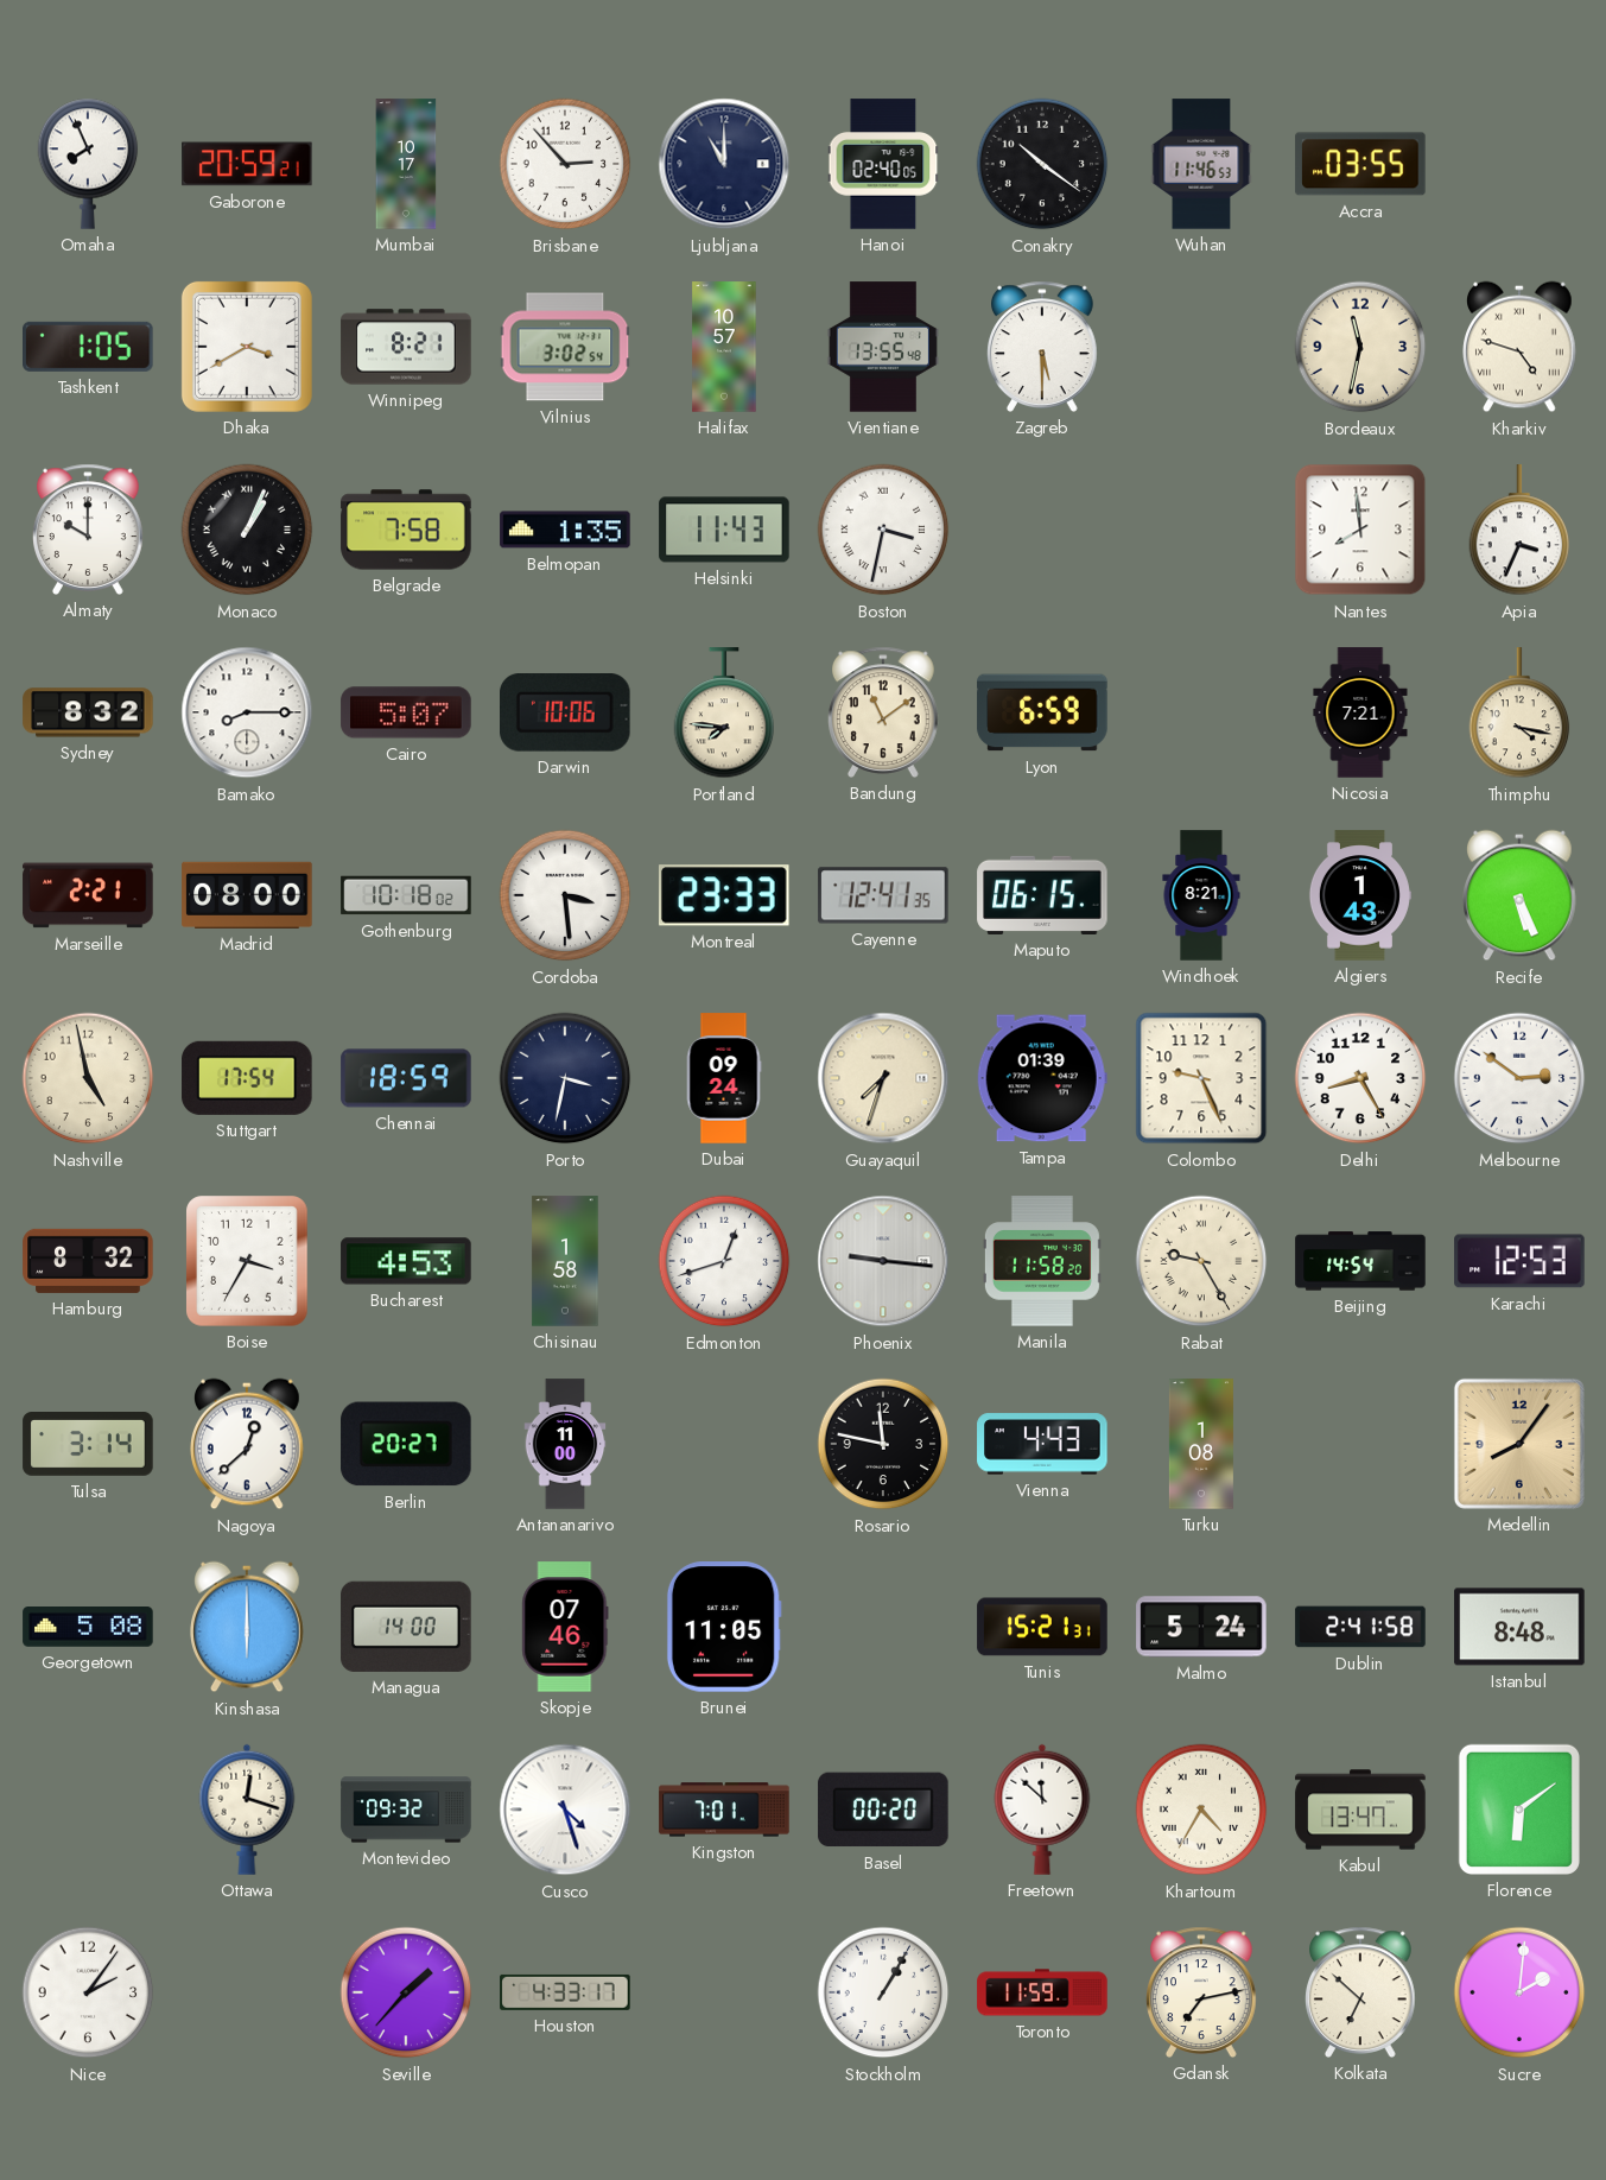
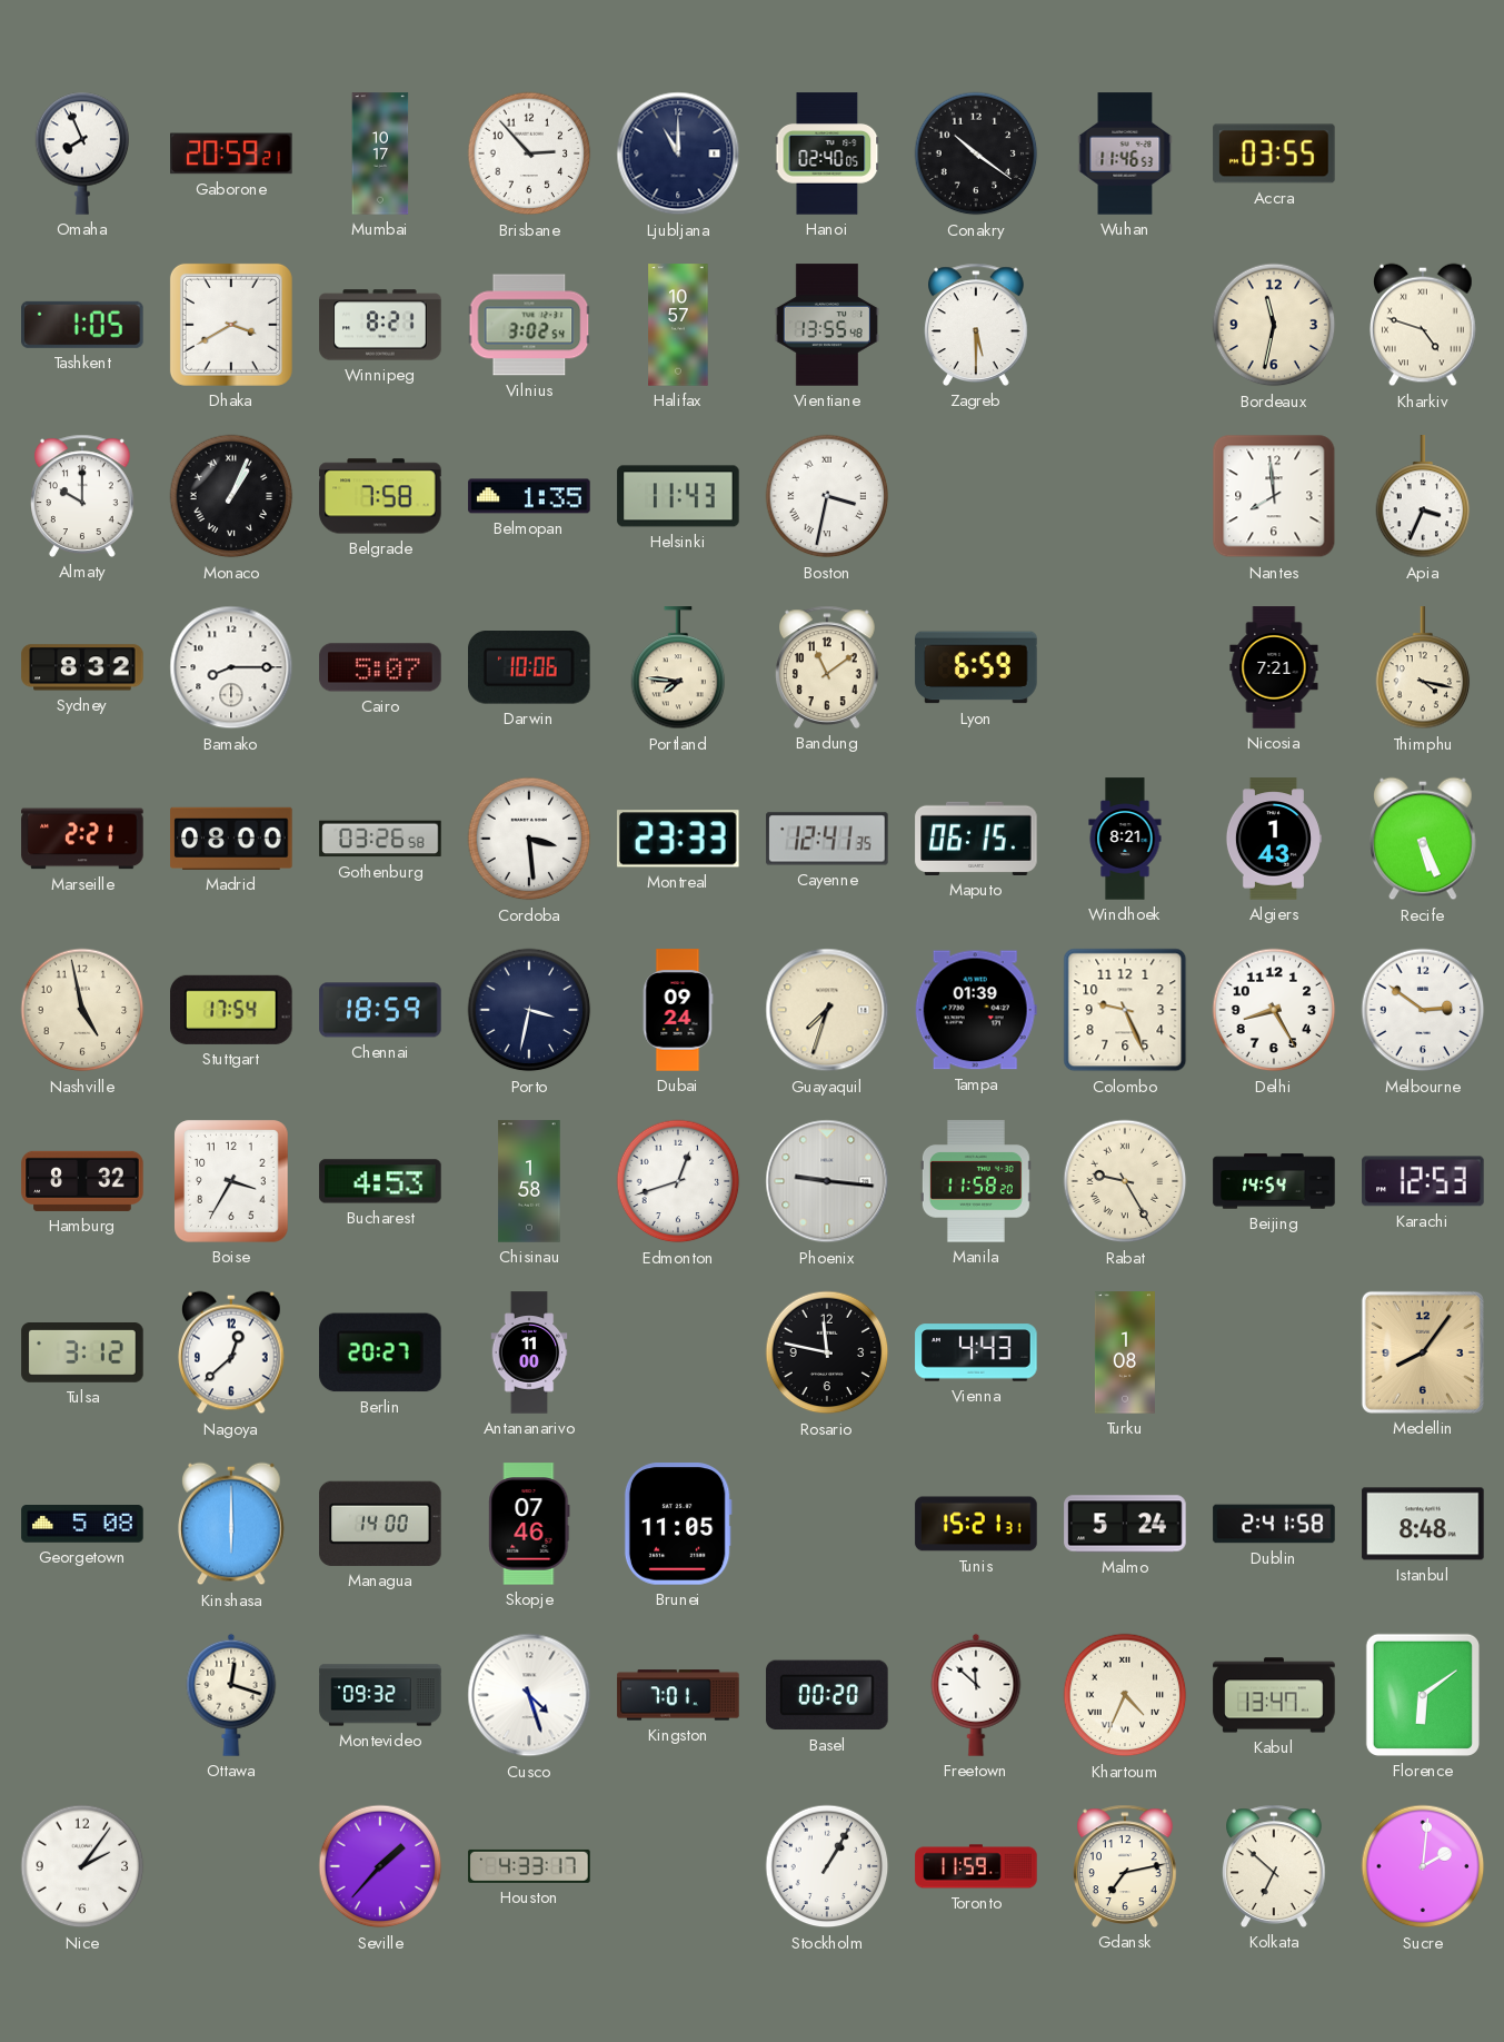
Gothenburg: 10:18 -> 03:26 (380, 839)
Tulsa: 3:14 -> 3:12 (82, 1354)
Khartoum: 4:35 -> 4:34 (1125, 1695)
